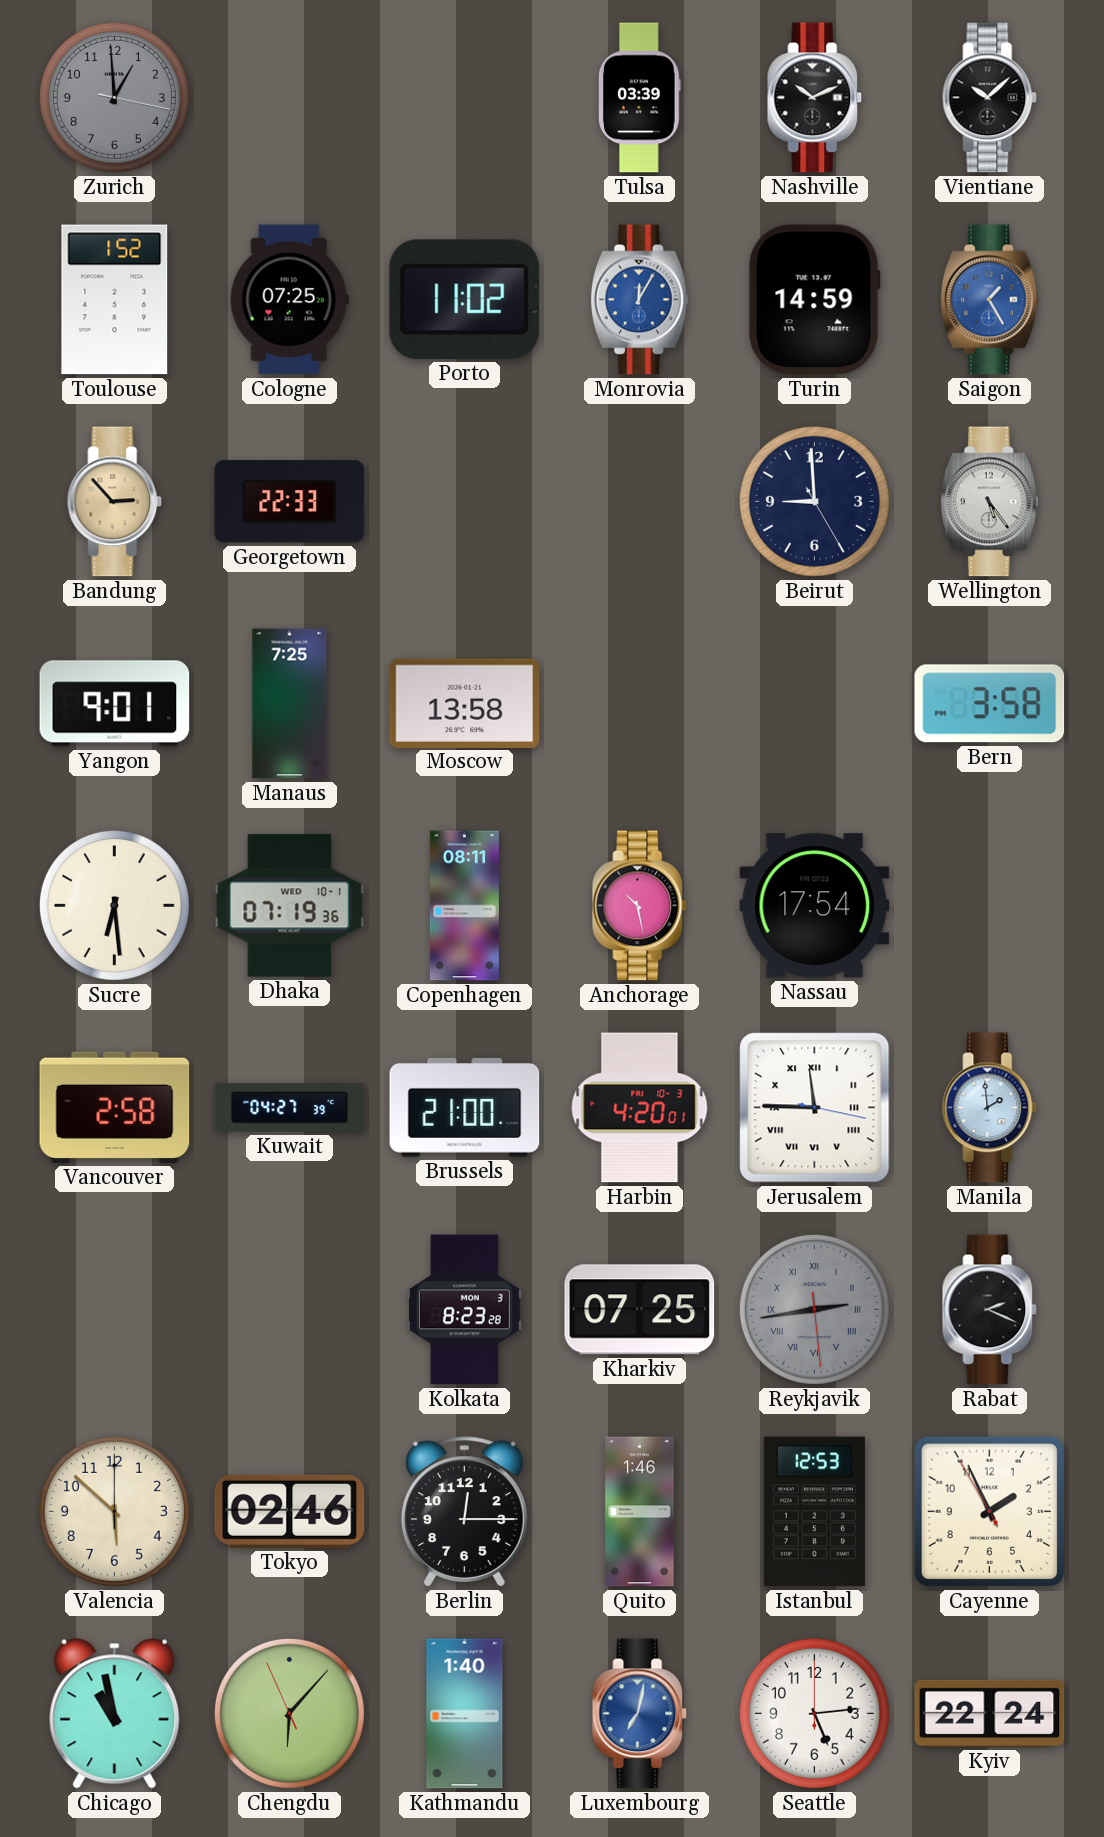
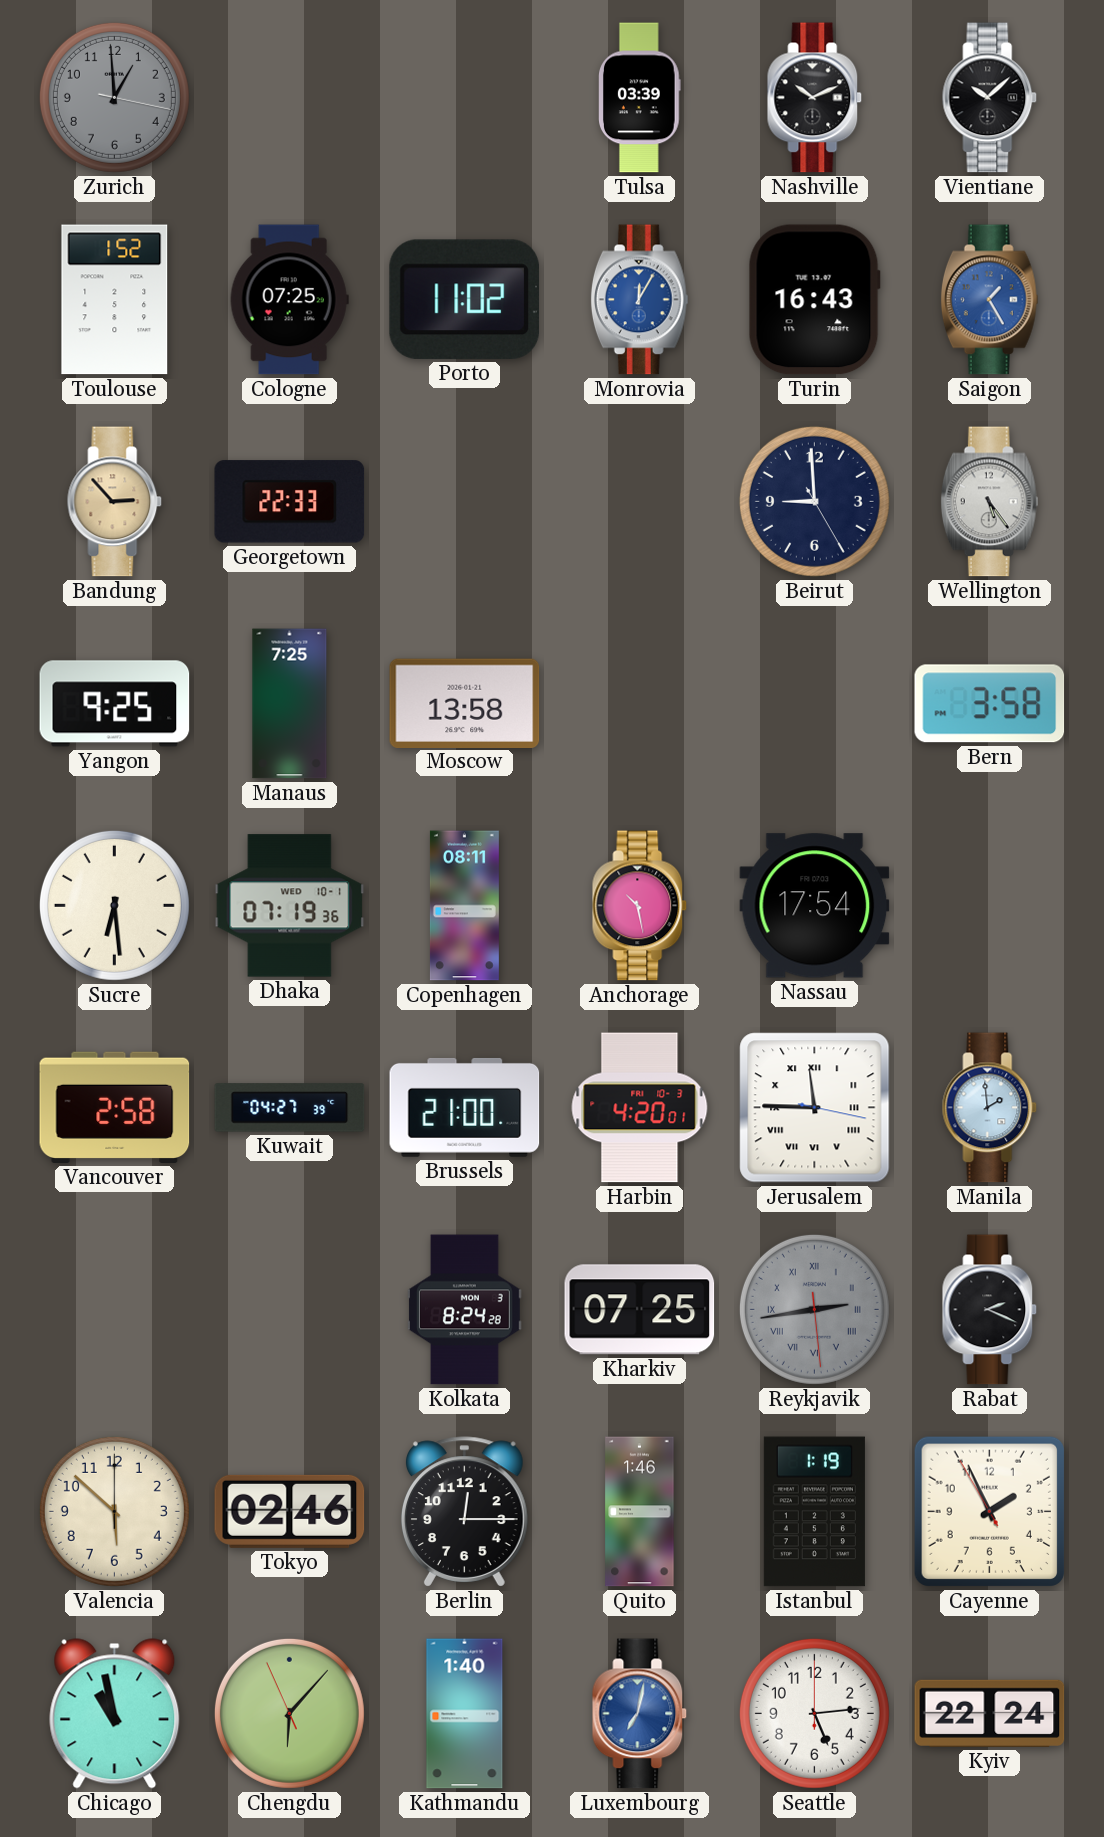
Turin: 14:59 -> 16:43 (814, 300)
Yangon: 9:01 -> 9:25 (115, 704)
Kolkata: 8:23 -> 8:24 (464, 1310)
Istanbul: 12:53 -> 1:19 (814, 1512)
